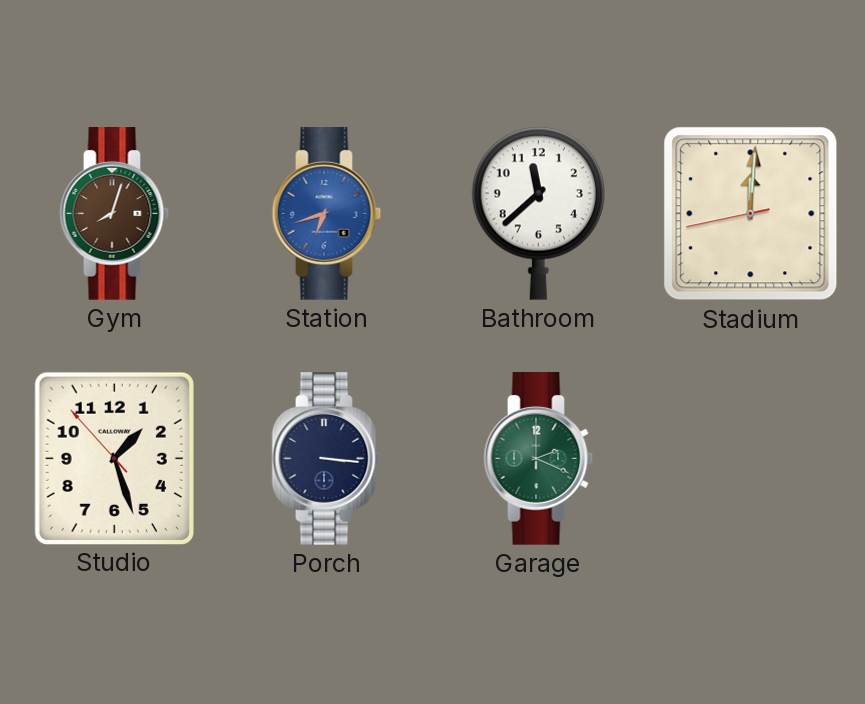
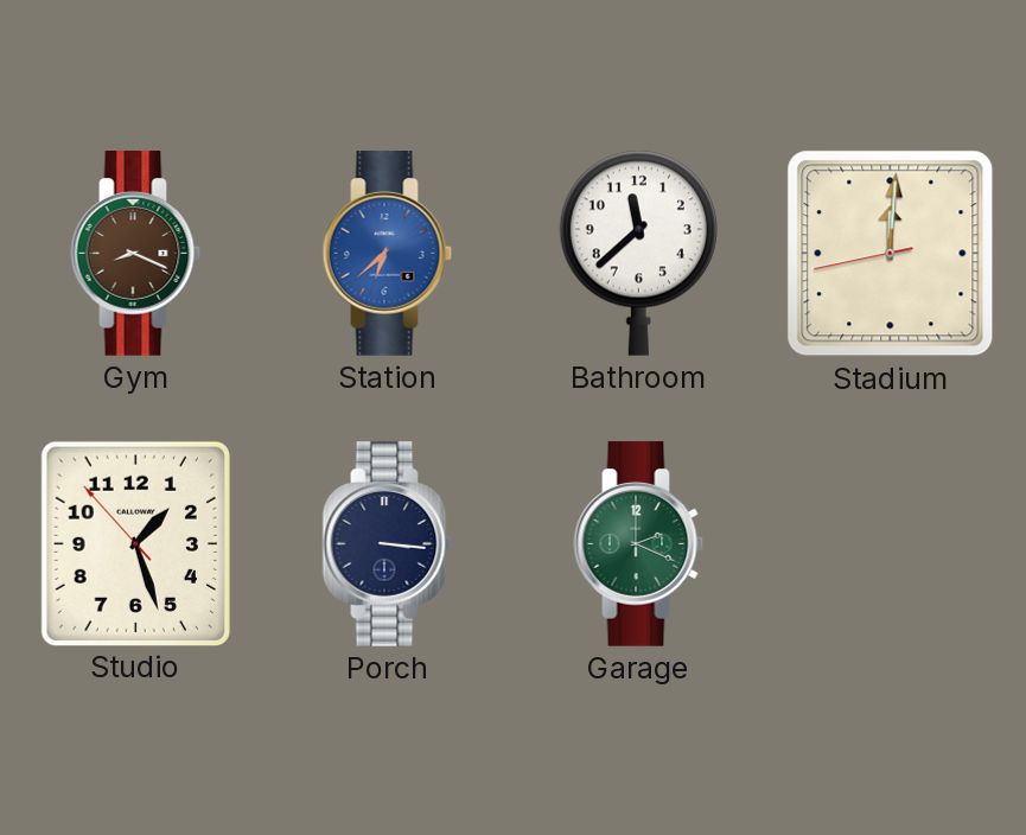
Gym: 8:03 -> 8:19 (136, 254)
Station: 6:42 -> 6:38 (388, 254)
